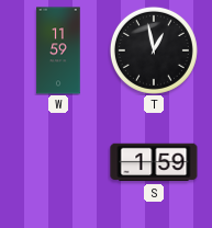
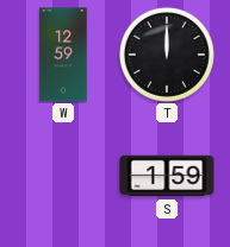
W: 11:59 -> 12:59 (63, 55)
T: 12:58 -> 12:00 (167, 55)
